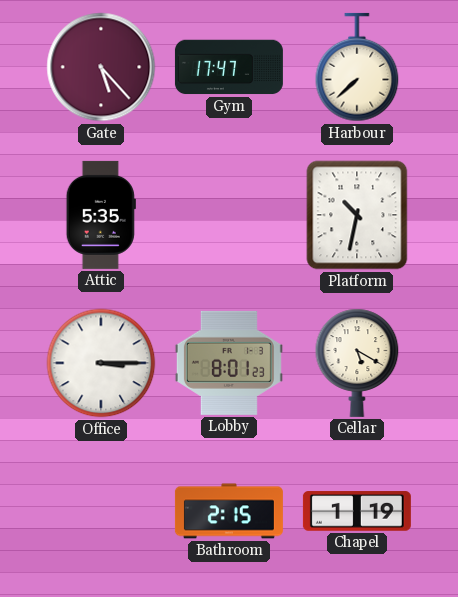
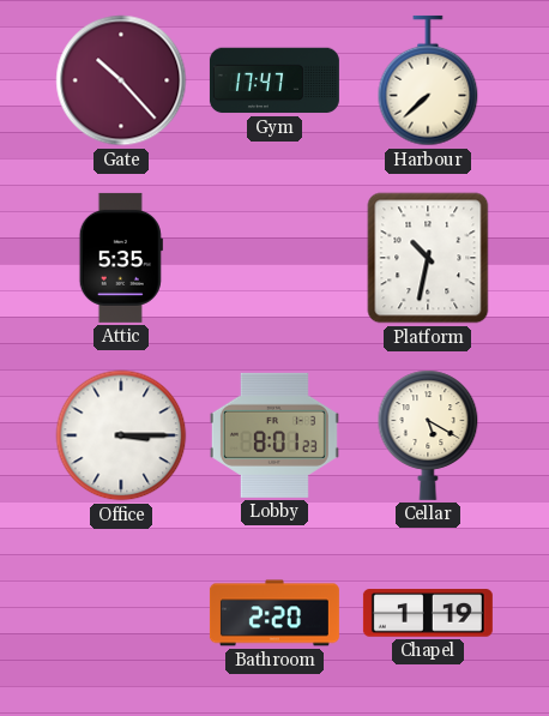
Gate: 5:23 -> 10:23 (121, 80)
Bathroom: 2:15 -> 2:20 (274, 613)
